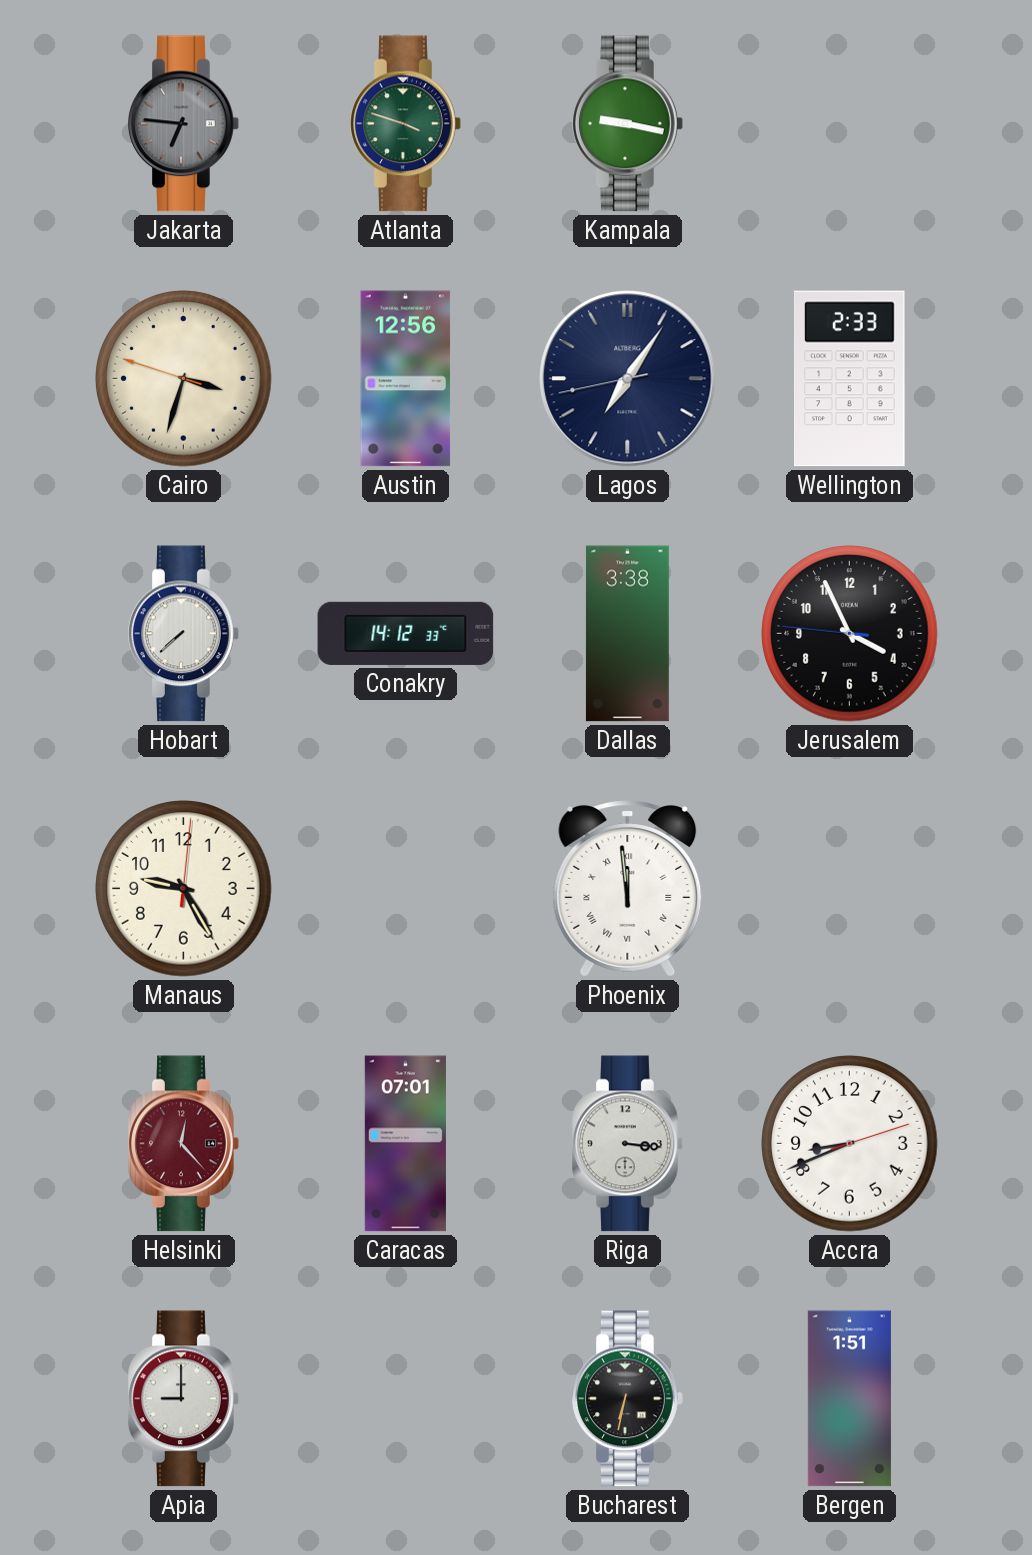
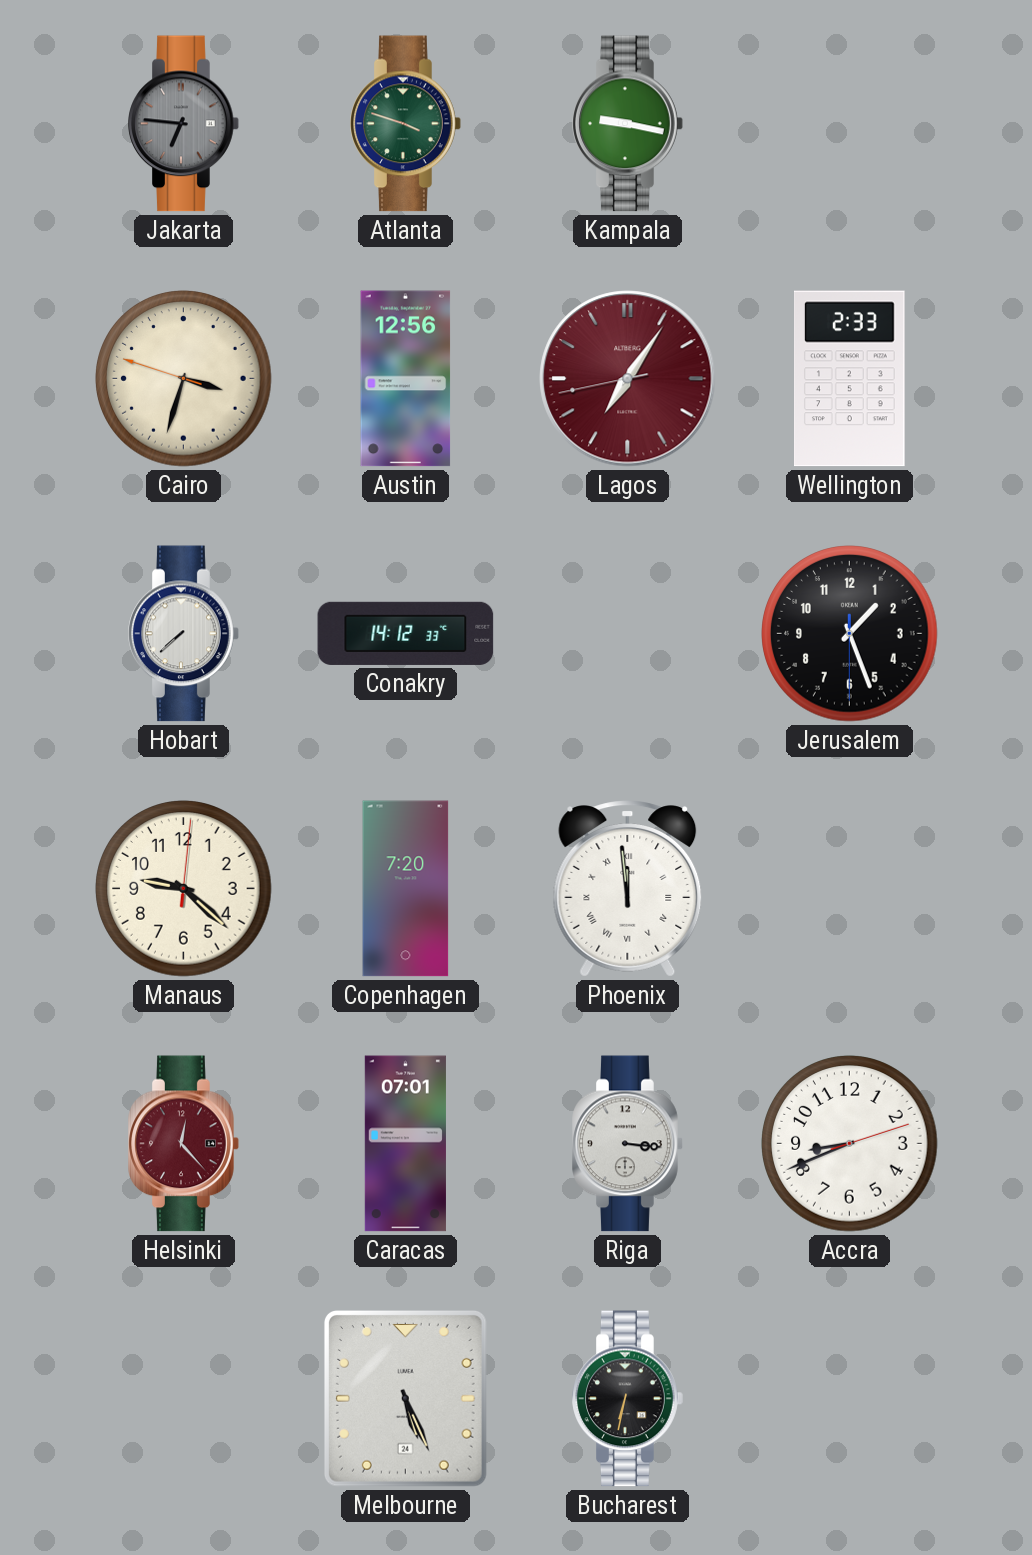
Lagos dial: navy -> burgundy (628, 379)
Dallas: 3:38 -> none (627, 634)
Jerusalem: 3:55 -> 1:26 (850, 634)
Manaus: 9:25 -> 9:22 (184, 889)
Copenhagen: none -> 7:20 (406, 889)
Apia: 9:00 -> none (184, 1399)
Melbourne: none -> 5:26 (405, 1398)
Bergen: 1:51 -> none (849, 1399)
